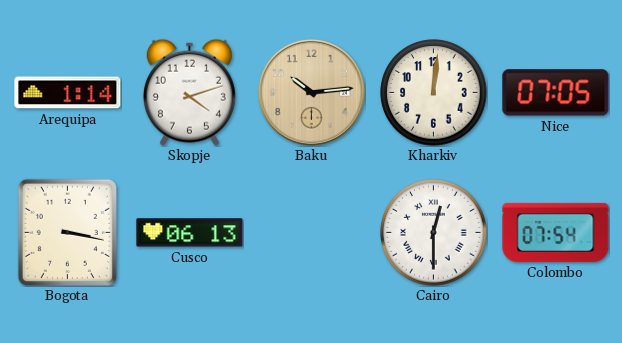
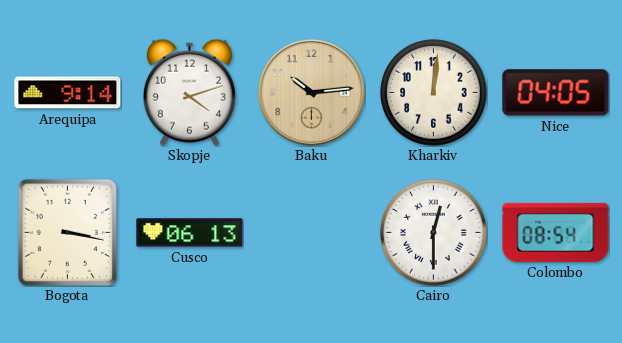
Arequipa: 1:14 -> 9:14 (68, 93)
Nice: 07:05 -> 04:05 (556, 93)
Colombo: 07:54 -> 08:54 (556, 232)
